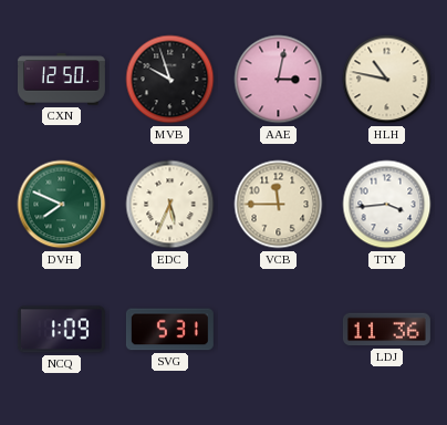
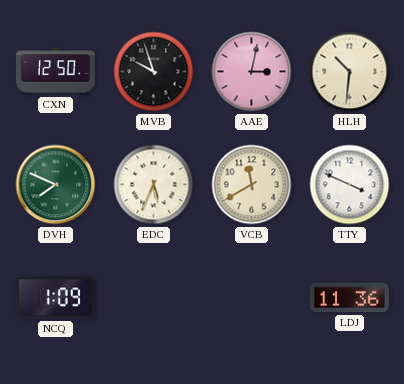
HLH: 10:47 -> 10:31 (350, 72)
VCB: 11:45 -> 11:40 (252, 185)
TTY: 3:44 -> 3:49 (350, 185)
SVG: 5:31 -> none (169, 330)
